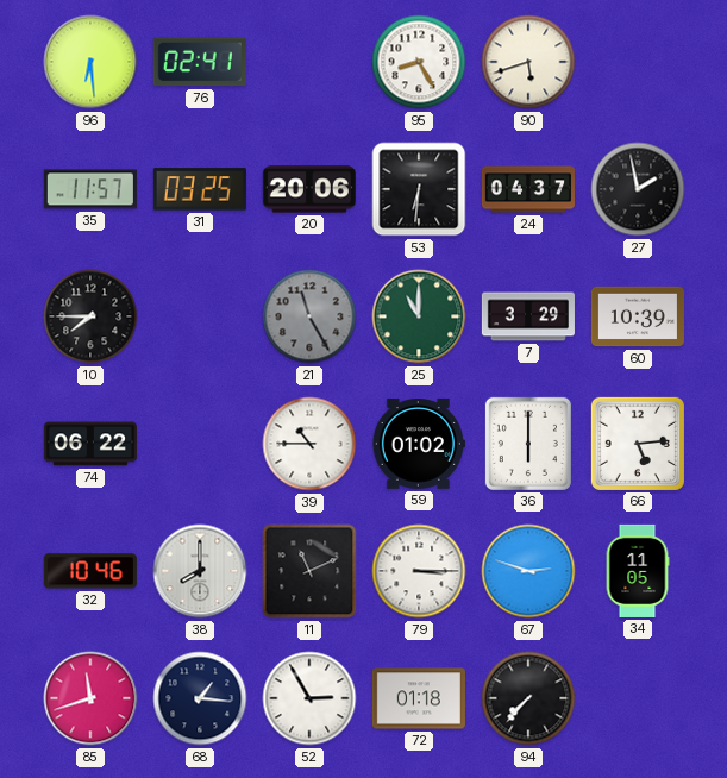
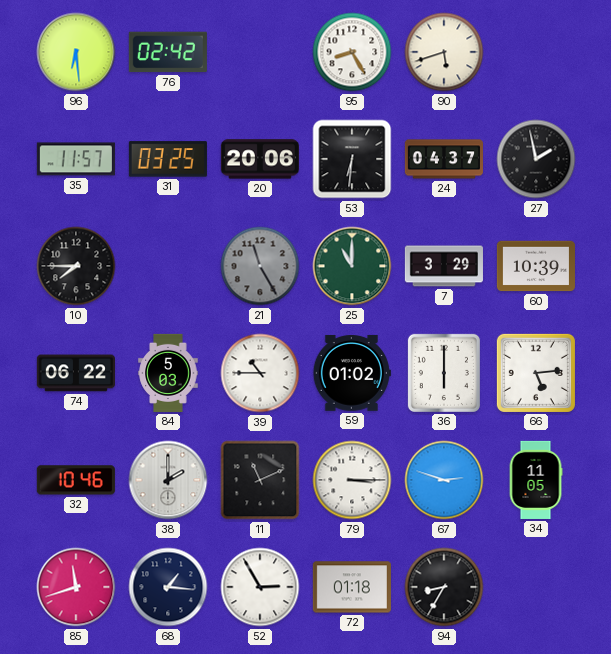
76: 02:41 -> 02:42 (168, 52)
84: none -> 5:03 (168, 373)
38: 8:00 -> 2:00 (168, 480)
94: 7:37 -> 8:35 (444, 587)
